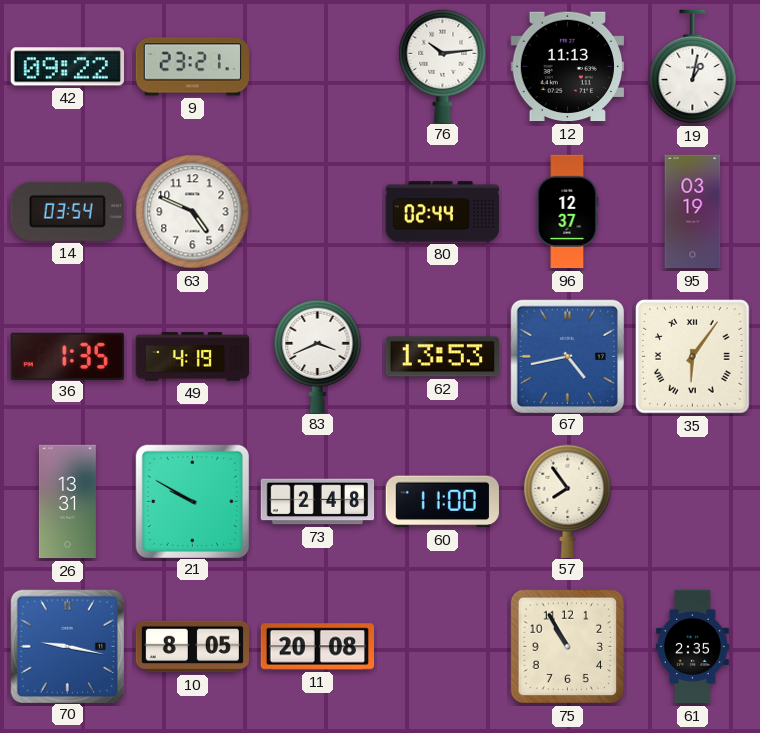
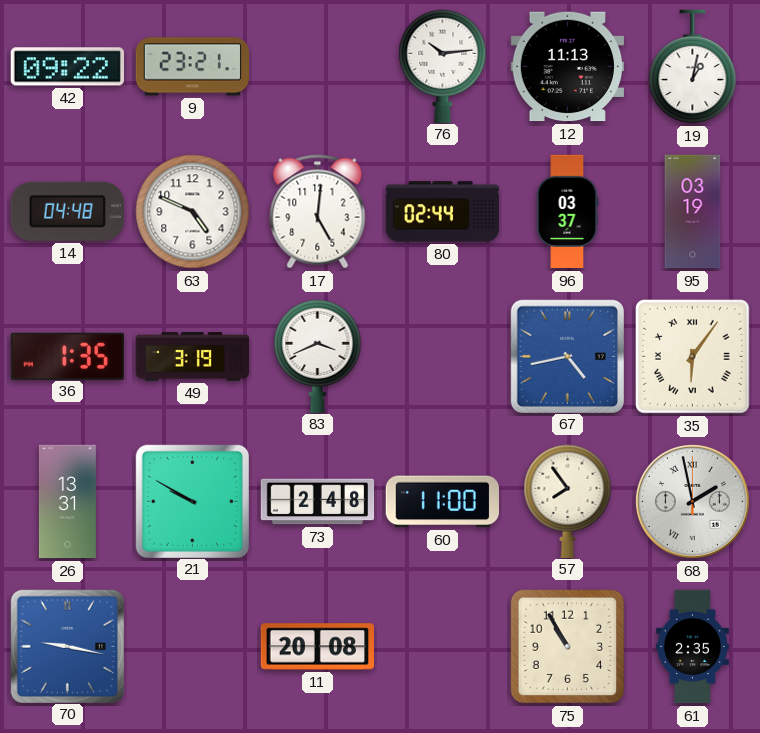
14: 03:54 -> 04:48 (67, 211)
17: none -> 5:01 (318, 212)
96: 12:37 -> 03:37 (567, 212)
49: 4:19 -> 3:19 (193, 357)
62: 13:53 -> none (442, 357)
68: none -> 1:58 (692, 501)
10: 8:05 -> none (192, 647)
